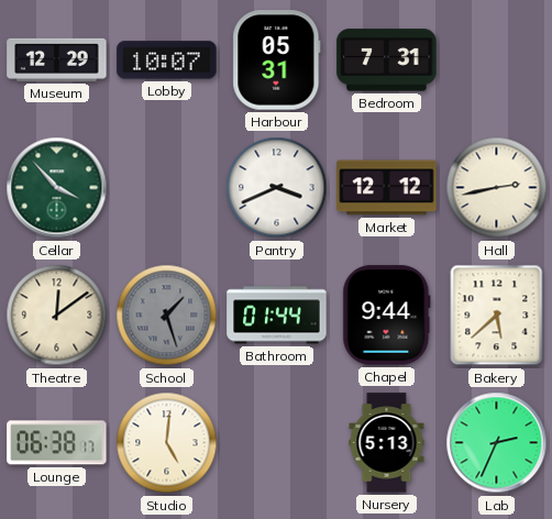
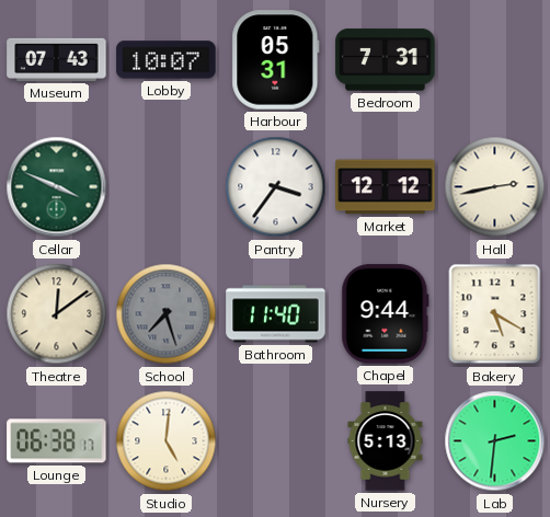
Museum: 12:29 -> 07:43 (57, 59)
Cellar: 3:53 -> 3:49 (57, 187)
Pantry: 3:41 -> 3:36 (276, 187)
School: 1:27 -> 7:27 (167, 314)
Bathroom: 01:44 -> 11:40 (276, 314)
Bakery: 5:38 -> 5:20 (495, 314)
Lab: 2:34 -> 2:31 (495, 441)
